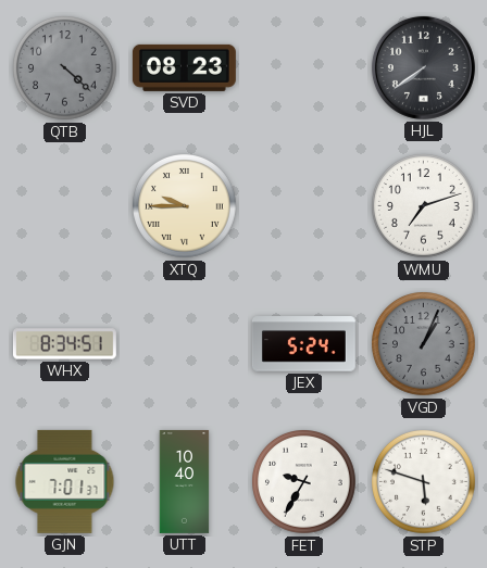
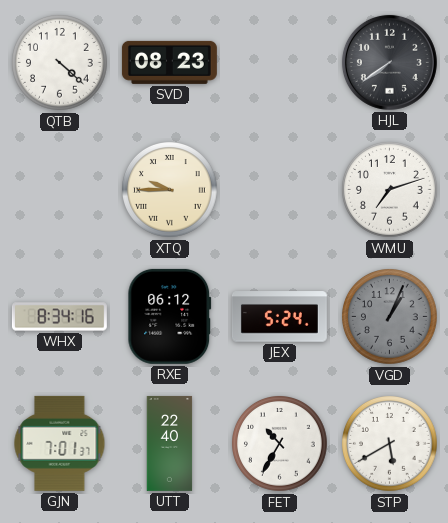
QTB dial: grey -> white (60, 63)
WHX: 8:34:51 -> 8:34:16 (59, 317)
RXE: none -> 06:12 (170, 316)
UTT: 10:40 -> 22:40 (170, 443)
FET: 9:35 -> 10:35 (280, 444)
STP: 5:48 -> 5:40 (390, 444)
